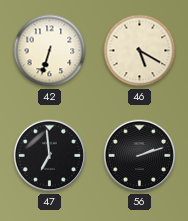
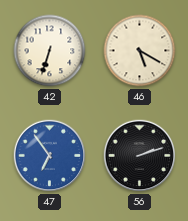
47: 6:59 -> 6:54 (50, 156)
47 dial: black -> blue (50, 156)
